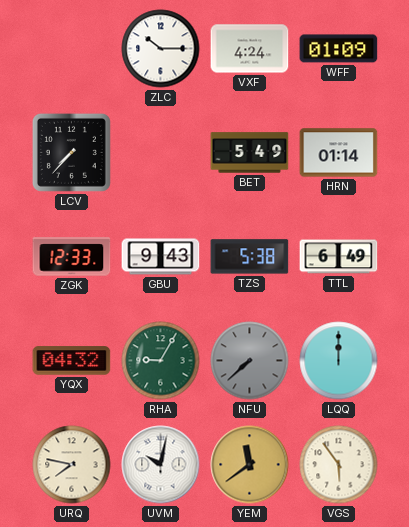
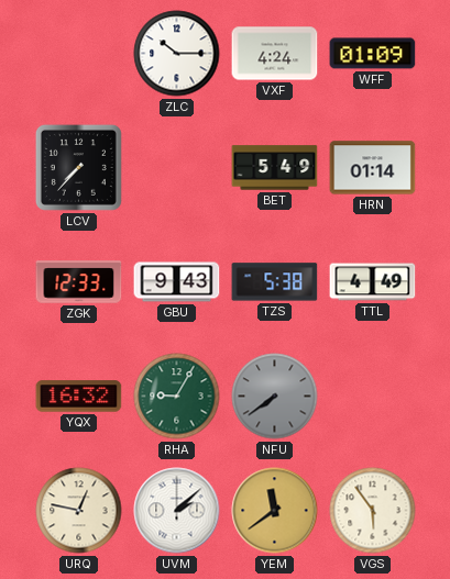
TTL: 6:49 -> 4:49 (373, 282)
YQX: 04:32 -> 16:32 (79, 397)
NFU: 7:38 -> 7:39 (275, 397)
LQQ: 12:00 -> none (339, 361)
URQ: 7:47 -> 12:47 (79, 511)
UVM: 10:02 -> 2:08 (177, 511)
